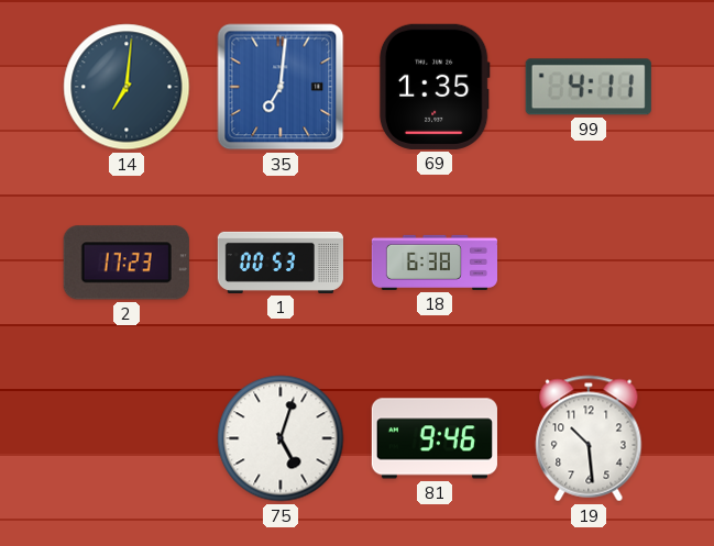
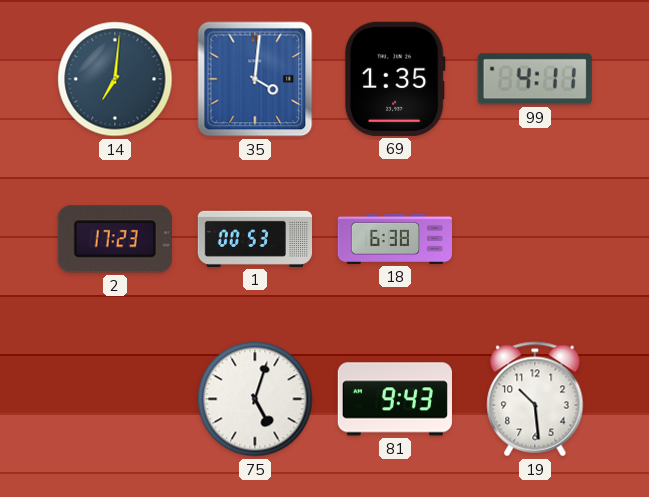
35: 7:01 -> 4:01 (255, 79)
81: 9:46 -> 9:43 (394, 399)
